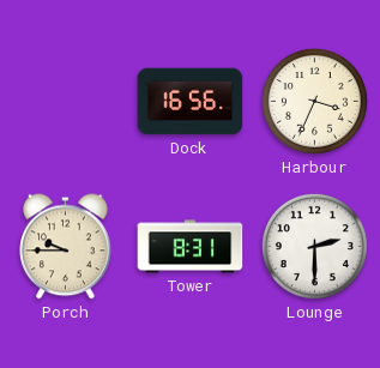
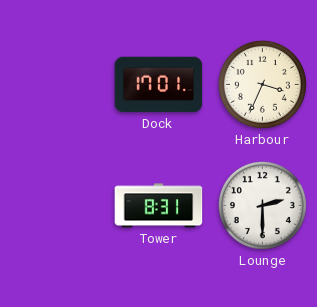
Dock: 16:56 -> 17:01 (159, 85)
Porch: 9:45 -> none (66, 247)
